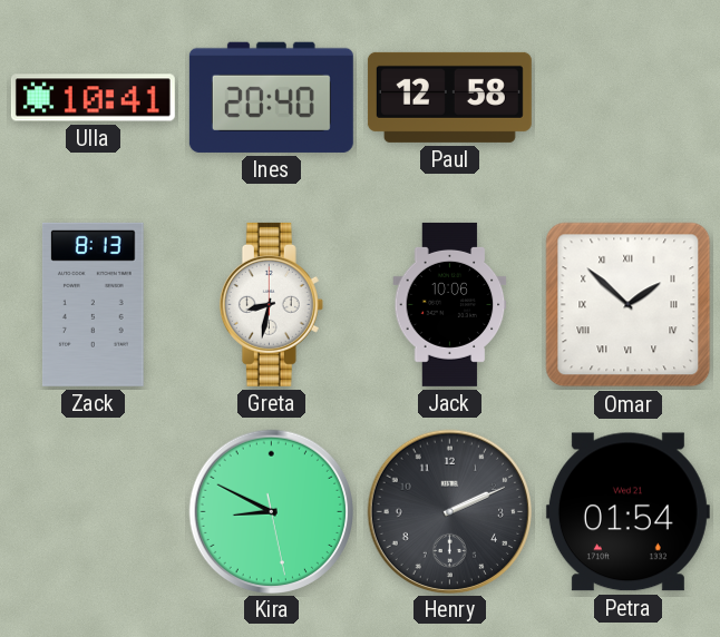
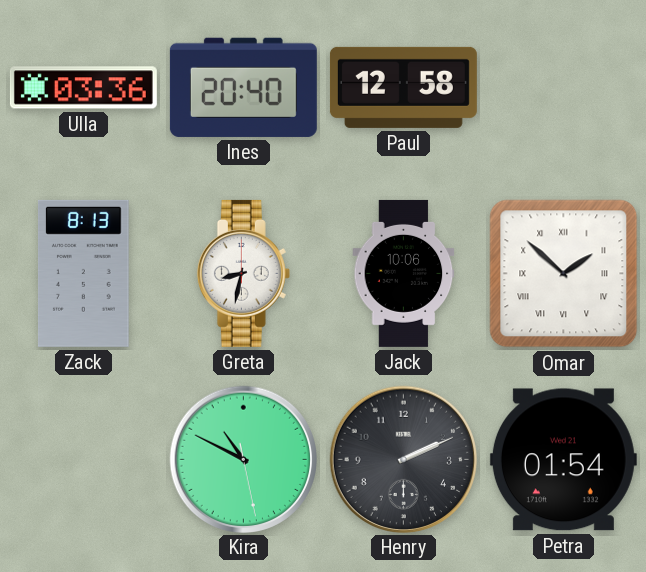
Ulla: 10:41 -> 03:36 (83, 88)
Kira: 8:49 -> 10:49 (243, 459)
